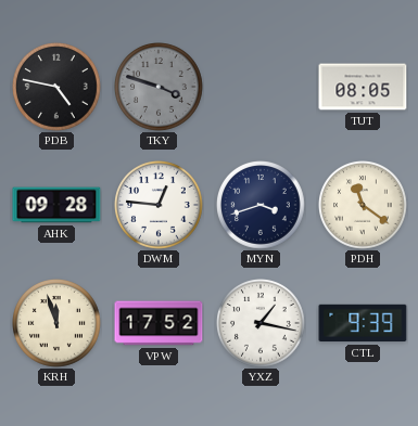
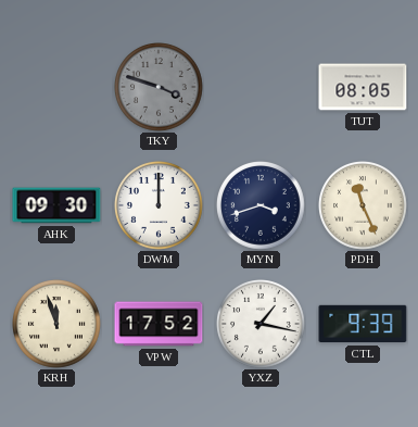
PDB: 4:47 -> none (58, 88)
AHK: 09:28 -> 09:30 (56, 205)
DWM: 12:46 -> 12:00 (160, 206)
PDH: 11:21 -> 11:26 (364, 206)
